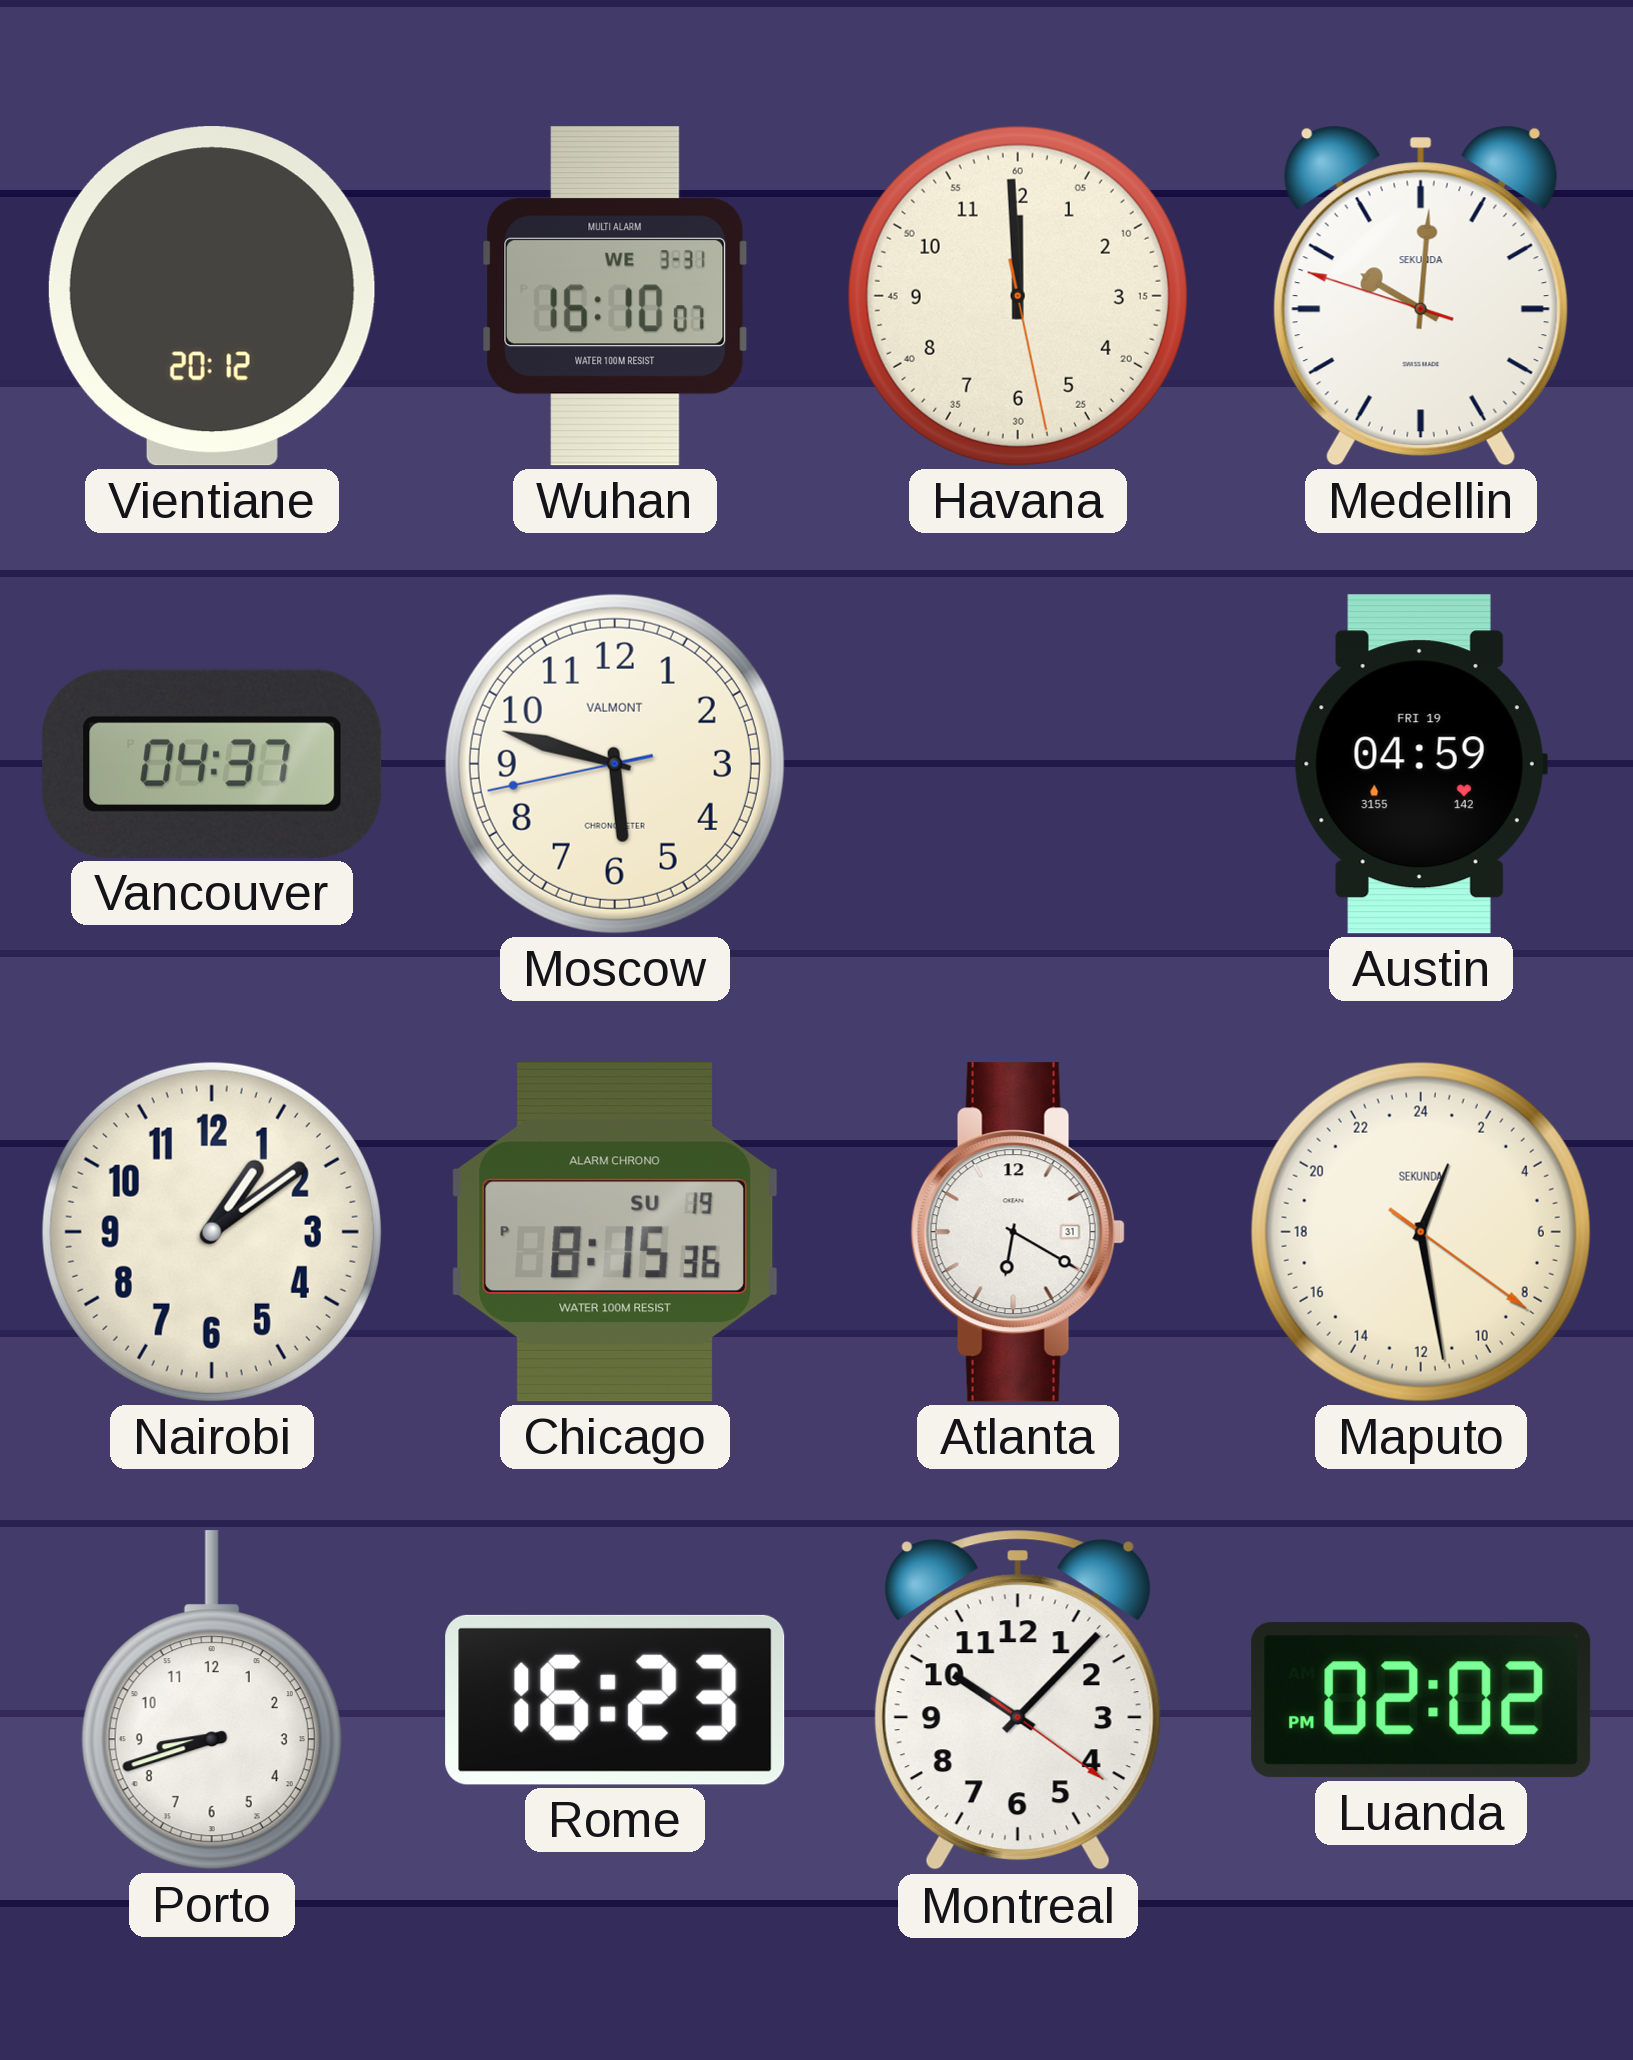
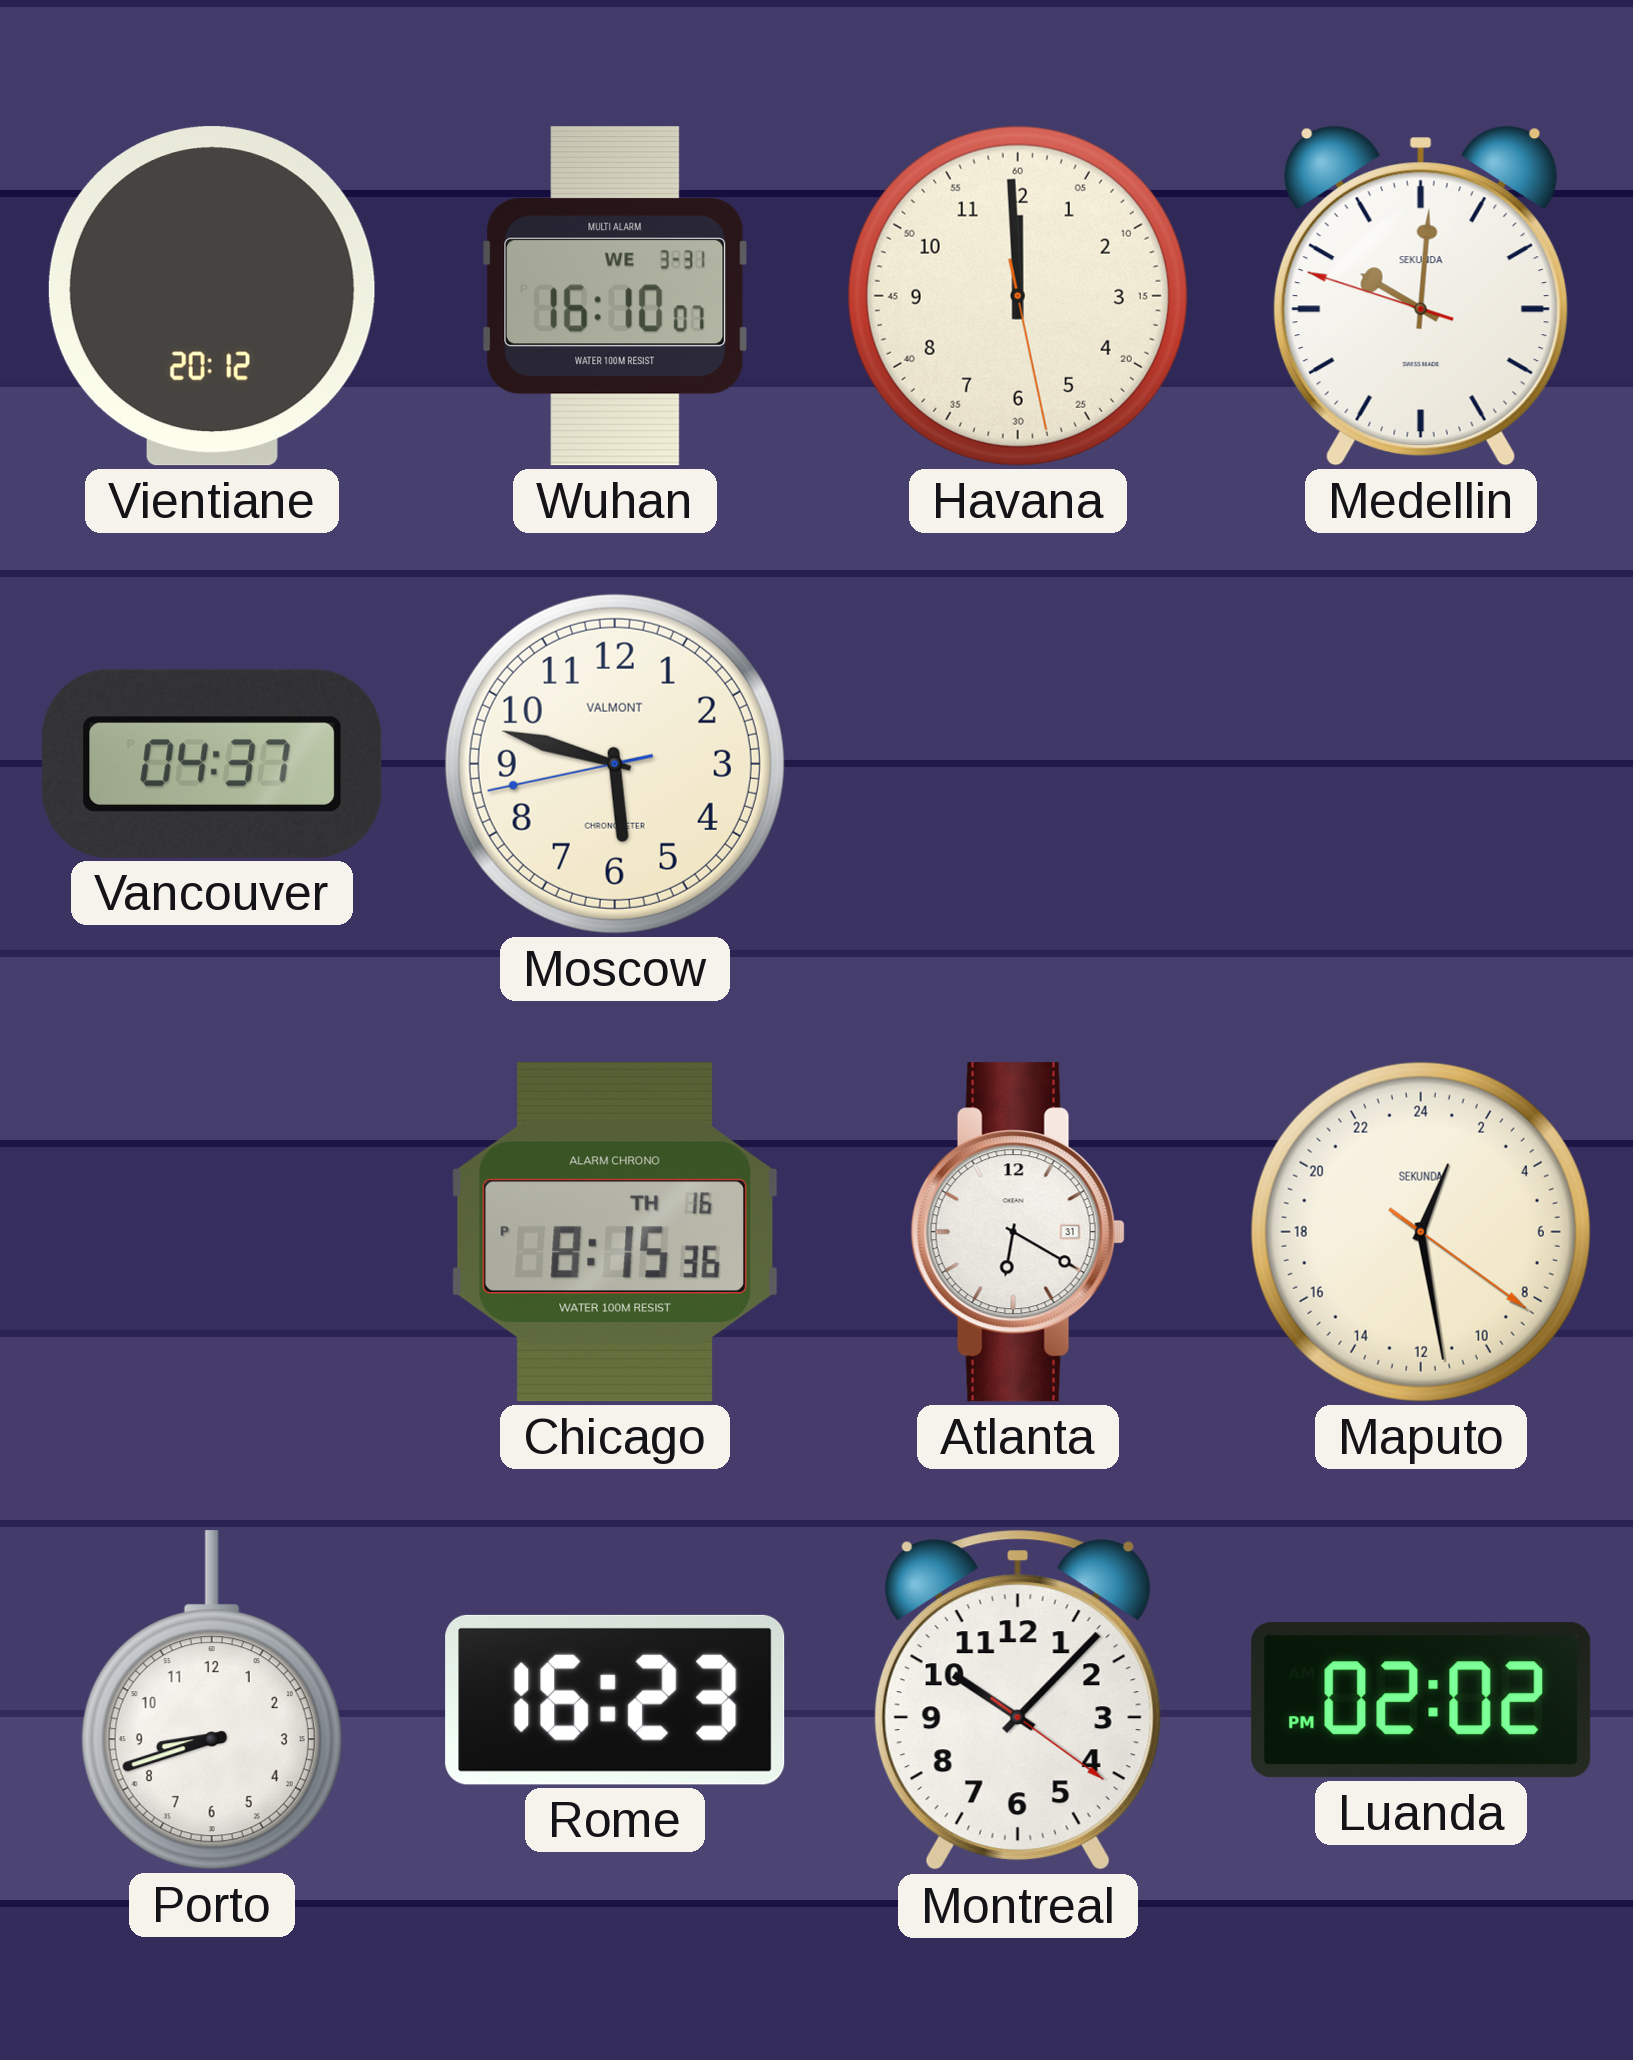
Austin: 04:59 -> none (1421, 764)
Nairobi: 1:09 -> none (212, 1232)
Chicago date: SU 19 -> TH 16 (615, 1232)
